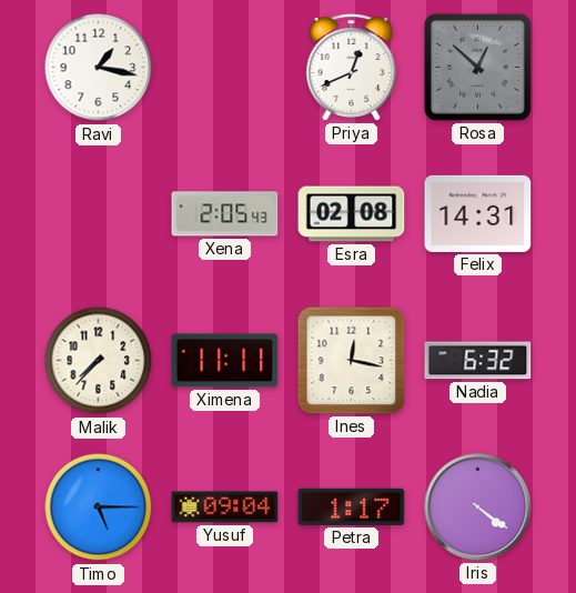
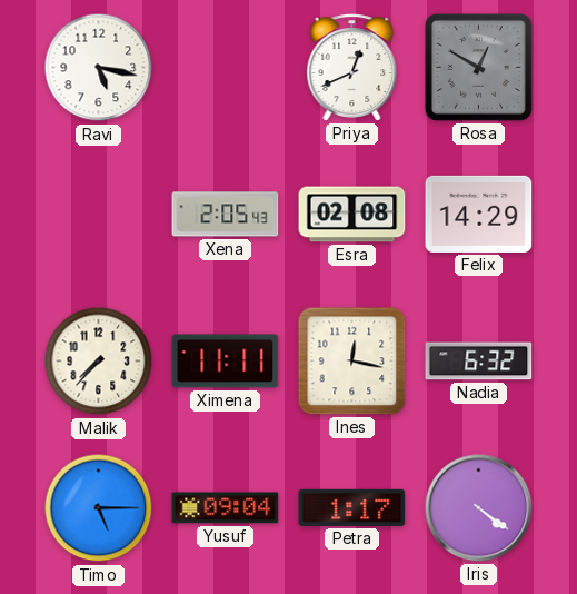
Ravi: 1:17 -> 5:17 (99, 68)
Rosa: 12:52 -> 12:50 (478, 67)
Felix: 14:31 -> 14:29 (479, 214)
